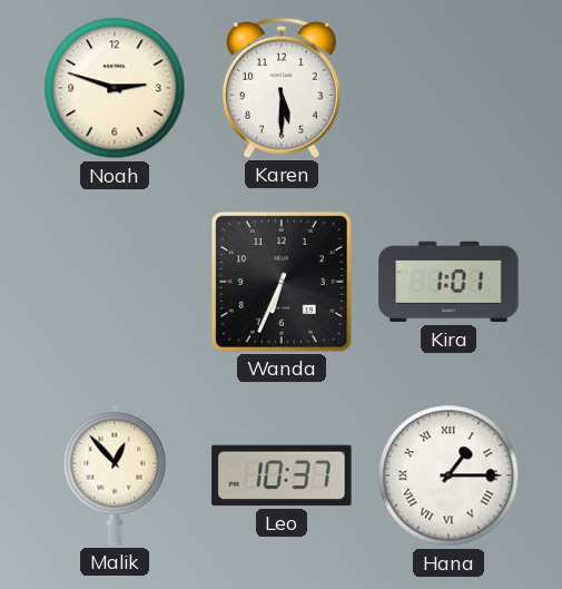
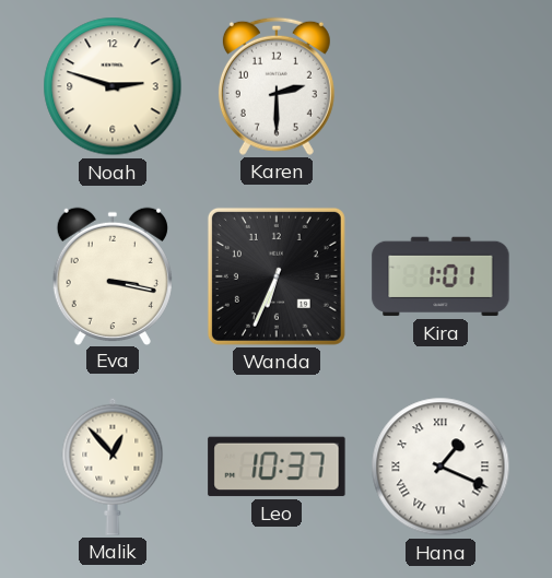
Karen: 5:30 -> 2:30 (277, 86)
Eva: none -> 3:17 (113, 275)
Hana: 1:15 -> 1:19 (441, 467)
